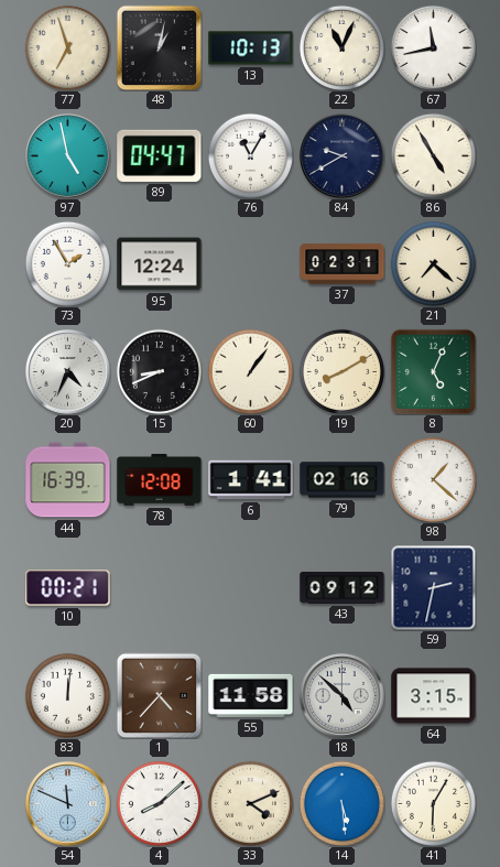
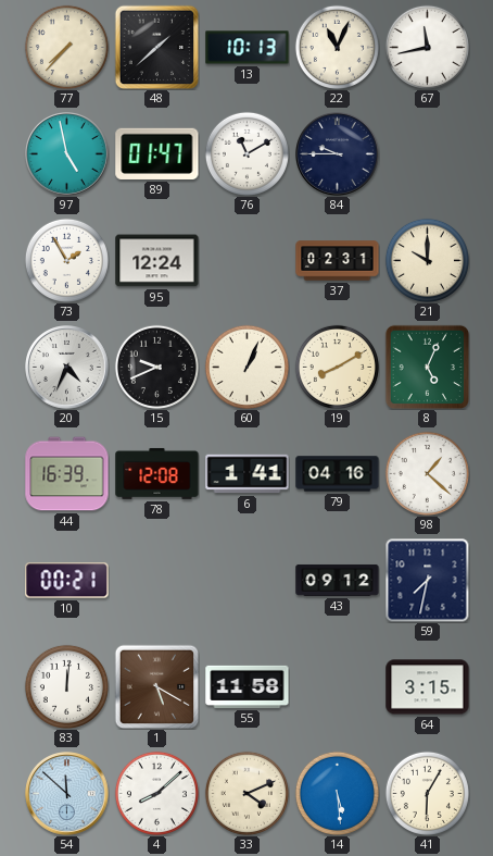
77: 6:57 -> 7:37 (66, 47)
48: 1:02 -> 1:38 (156, 47)
89: 04:47 -> 01:47 (157, 153)
76: 11:05 -> 11:10 (246, 153)
84: 9:40 -> 9:45 (338, 154)
86: 4:55 -> none (433, 155)
21: 7:22 -> 10:00 (427, 260)
15: 8:41 -> 9:41 (156, 367)
60: 1:06 -> 1:04 (246, 367)
79: 02:16 -> 04:16 (338, 474)
59: 2:32 -> 7:32 (427, 580)
1: 4:37 -> 5:20 (156, 686)
18: 4:52 -> none (343, 696)
54: 11:49 -> 11:52 (67, 794)
